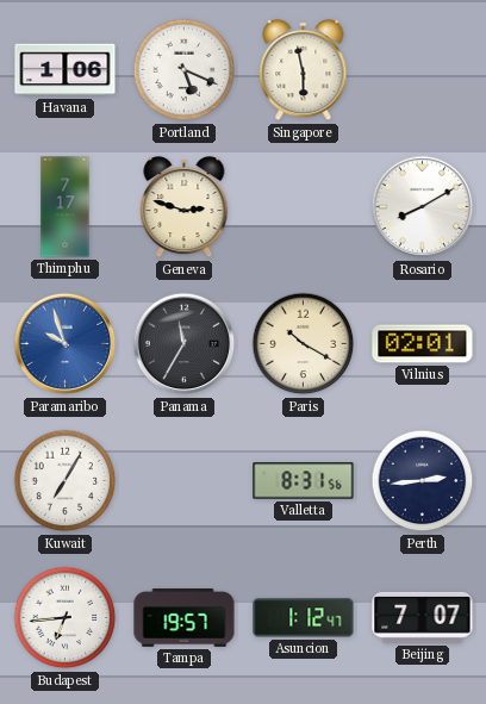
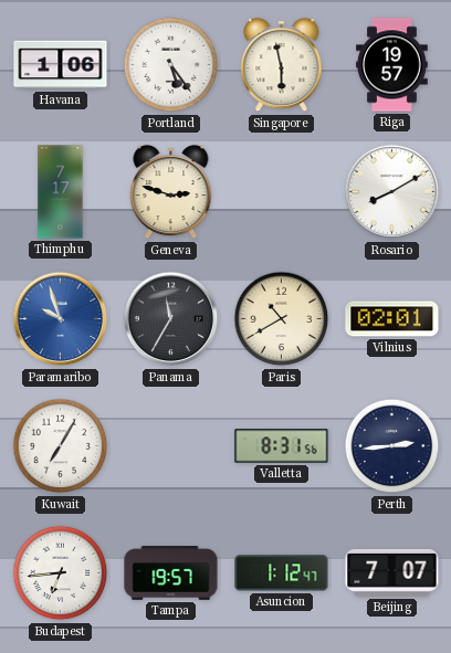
Portland: 5:19 -> 5:24 (171, 65)
Riga: none -> 19:57 (392, 65)
Paris: 10:20 -> 10:40 (282, 319)
